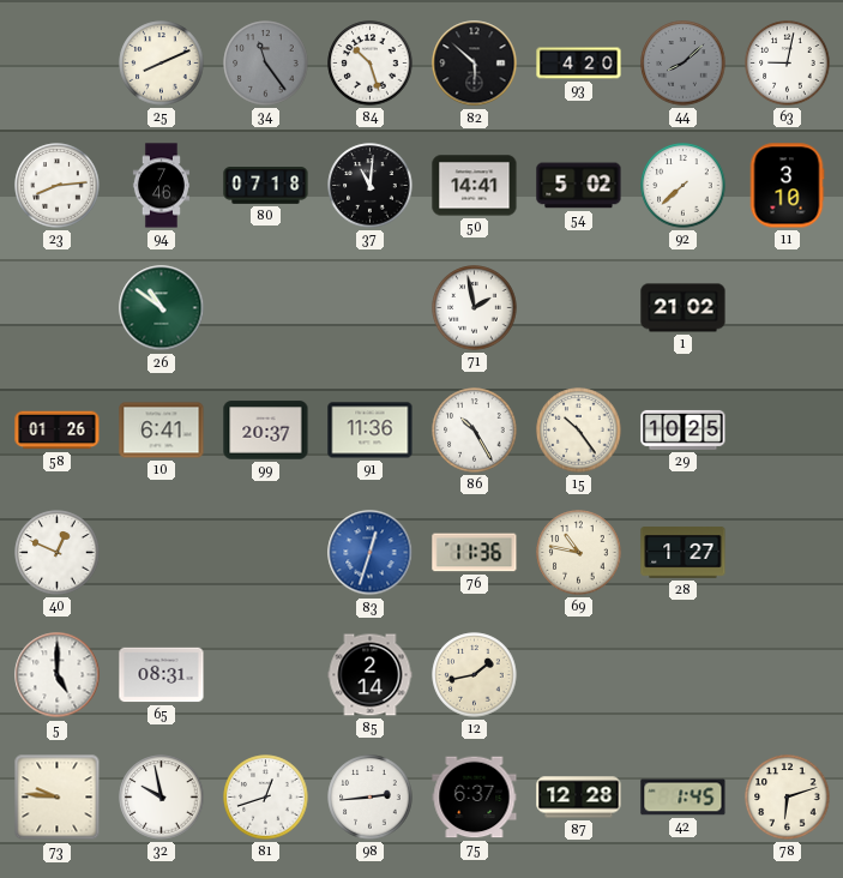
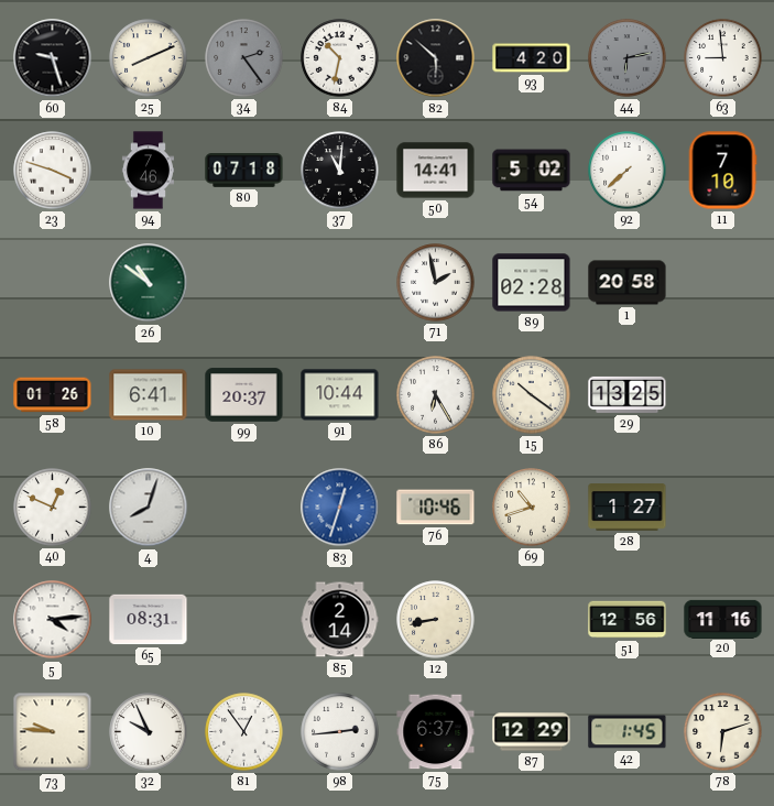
60: none -> 9:27 (53, 58)
34: 11:24 -> 2:24 (244, 58)
84: 10:27 -> 10:32 (340, 58)
44: 8:08 -> 6:13 (628, 58)
63: 9:02 -> 8:59 (723, 58)
23: 8:14 -> 3:48 (53, 171)
11: 3:10 -> 7:10 (722, 171)
89: none -> 02:28 (532, 283)
1: 21:02 -> 20:58 (628, 283)
91: 11:36 -> 10:44 (340, 395)
86: 10:25 -> 6:25 (436, 395)
15: 10:24 -> 10:21 (532, 395)
29: 10:25 -> 13:25 (628, 394)
4: none -> 8:03 (149, 508)
76: 11:36 -> 10:46 (436, 508)
69: 10:47 -> 10:42 (532, 508)
5: 5:00 -> 4:14 (53, 620)
12: 1:43 -> 8:43 (436, 620)
51: none -> 12:56 (628, 620)
20: none -> 11:16 (723, 619)
32: 9:58 -> 9:56 (149, 732)
81: 12:42 -> 12:54 (244, 732)
87: 12:28 -> 12:29 (532, 732)
